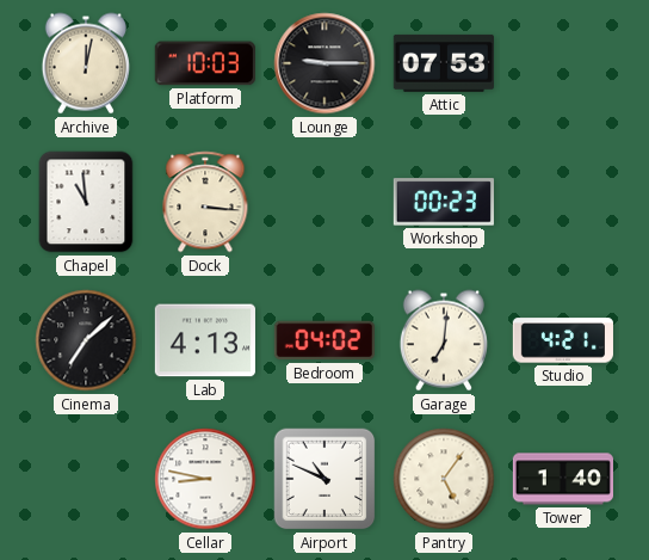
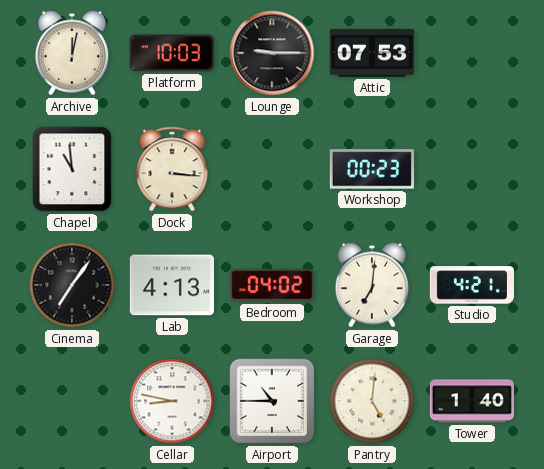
Cinema: 7:08 -> 7:06 (72, 285)
Airport: 10:49 -> 10:45 (272, 401)
Pantry: 5:06 -> 5:01 (372, 401)
